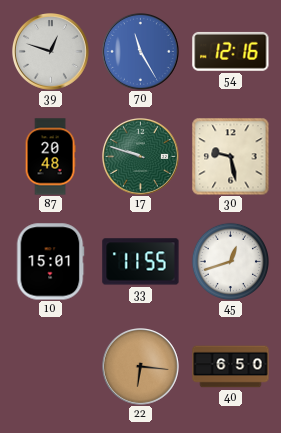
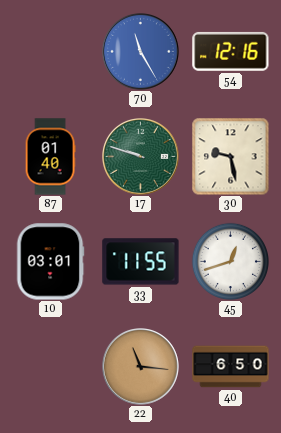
39: 12:48 -> none (51, 52)
87: 20:48 -> 01:40 (50, 157)
10: 15:01 -> 03:01 (50, 262)
22: 6:16 -> 11:16 (141, 367)
